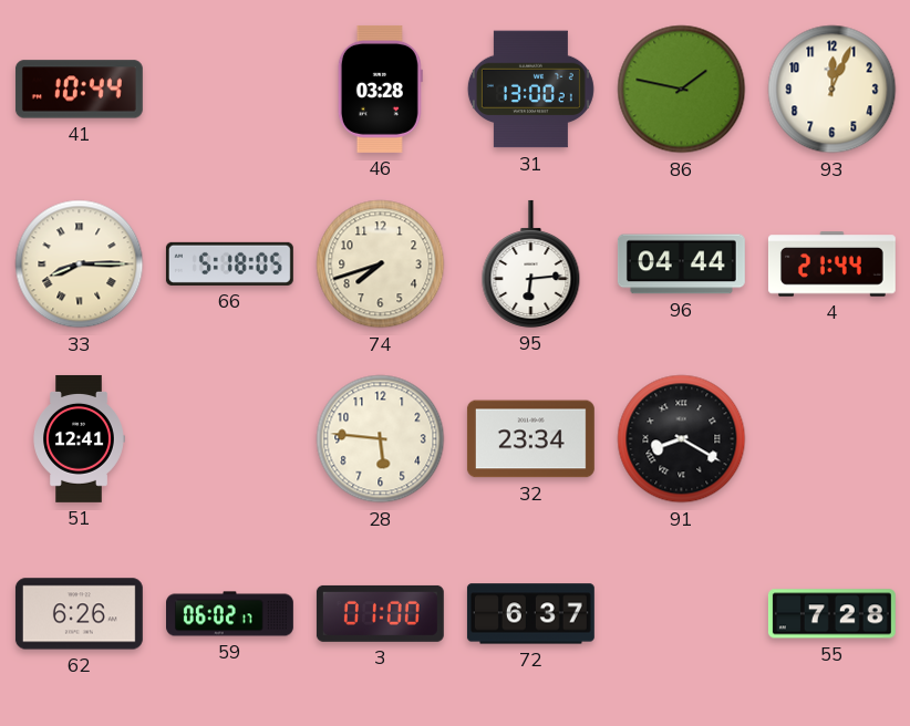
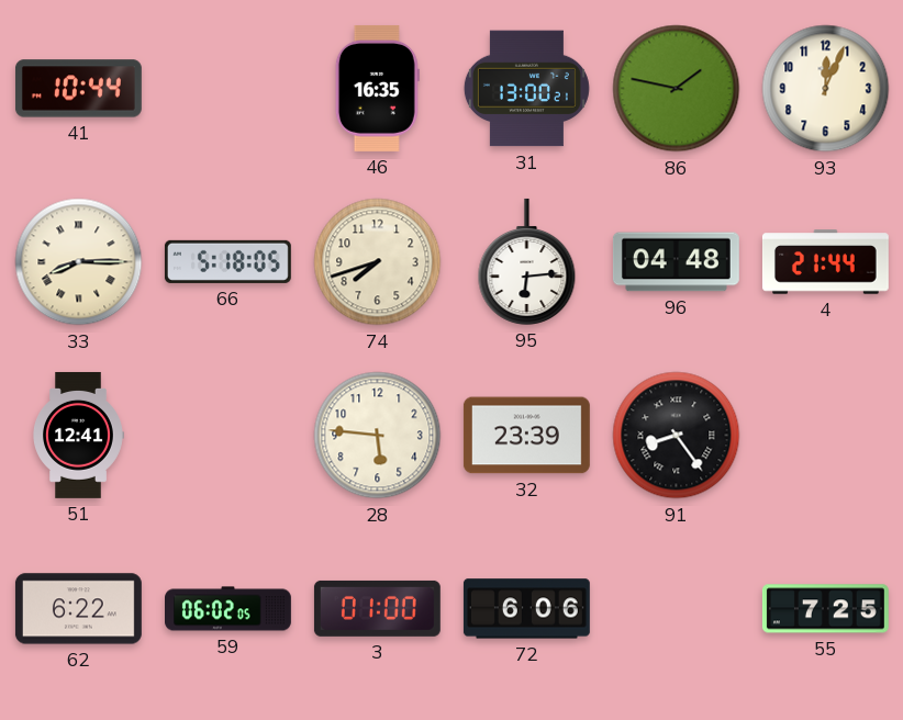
46: 03:28 -> 16:35 (377, 88)
96: 04:44 -> 04:48 (676, 262)
32: 23:34 -> 23:39 (526, 436)
91: 8:20 -> 8:24 (677, 436)
62: 6:26 -> 6:22 (78, 609)
59: 06:02:17 -> 06:02:05 (228, 609)
72: 6:37 -> 6:06 (526, 609)
55: 7:28 -> 7:25 (825, 609)
